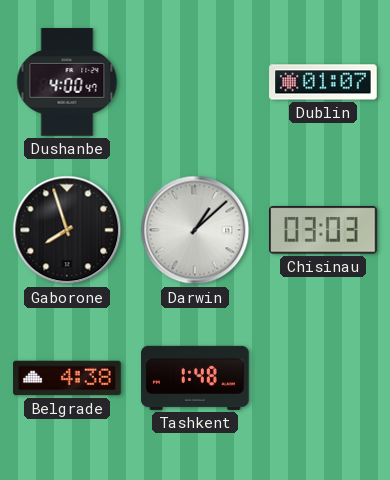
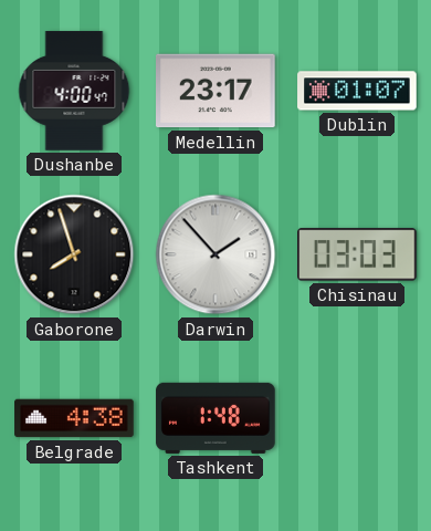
Medellin: none -> 23:17 (217, 91)
Darwin: 1:08 -> 1:53 (215, 254)
